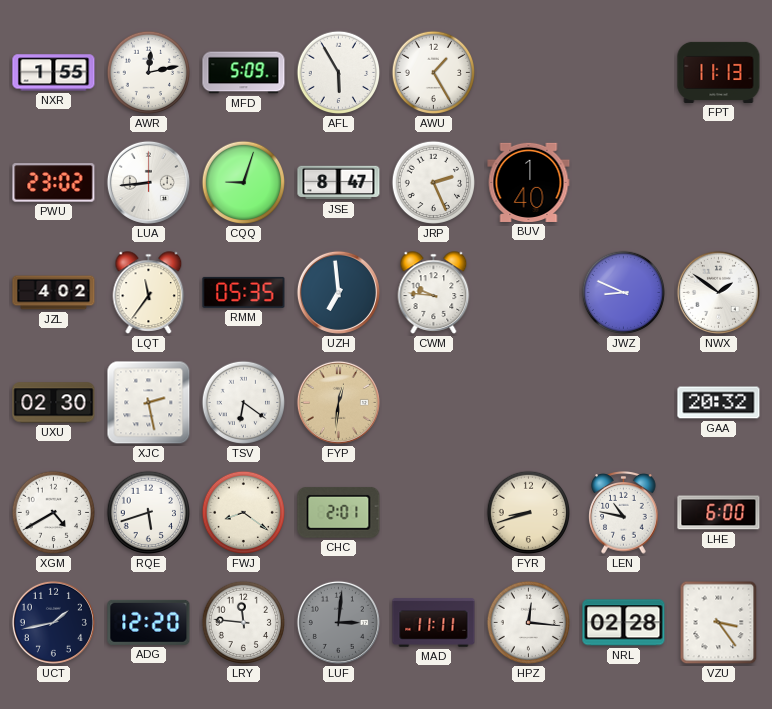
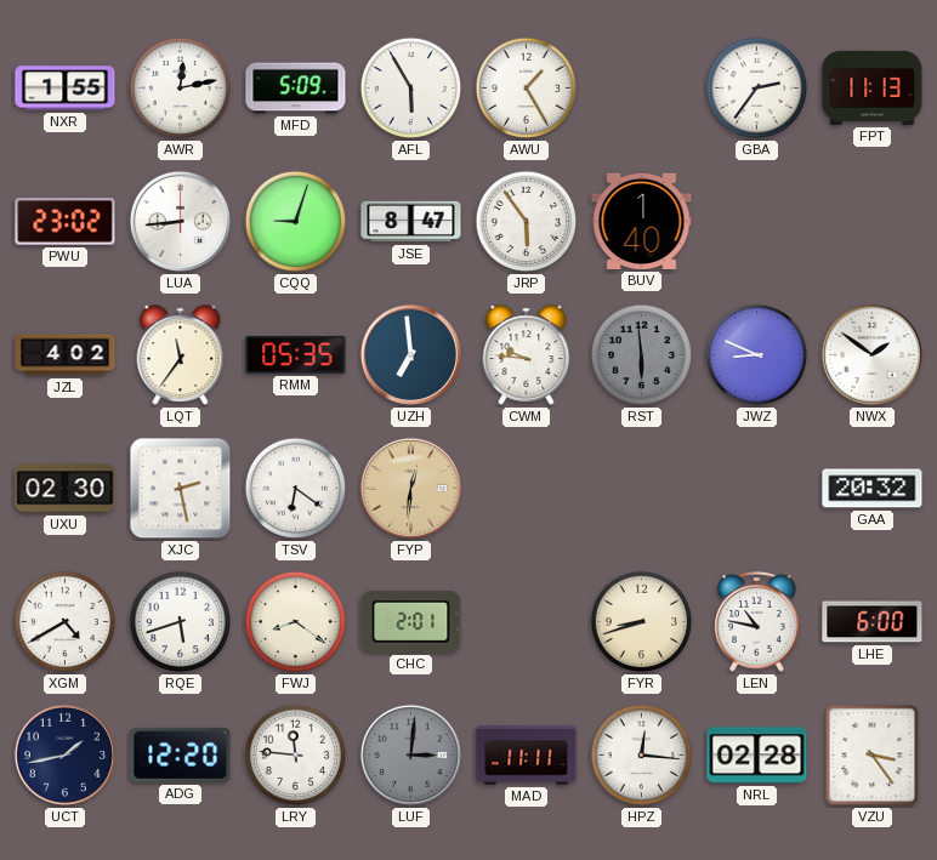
GBA: none -> 2:36 (757, 89)
JRP: 2:26 -> 5:54 (527, 222)
RST: none -> 5:59 (642, 355)
